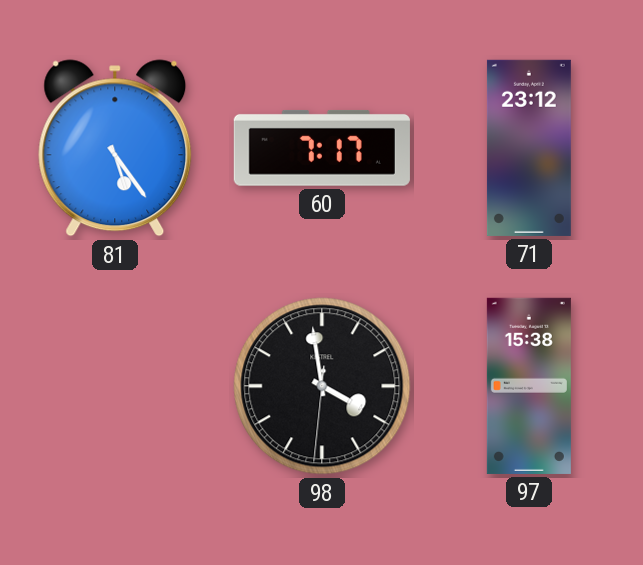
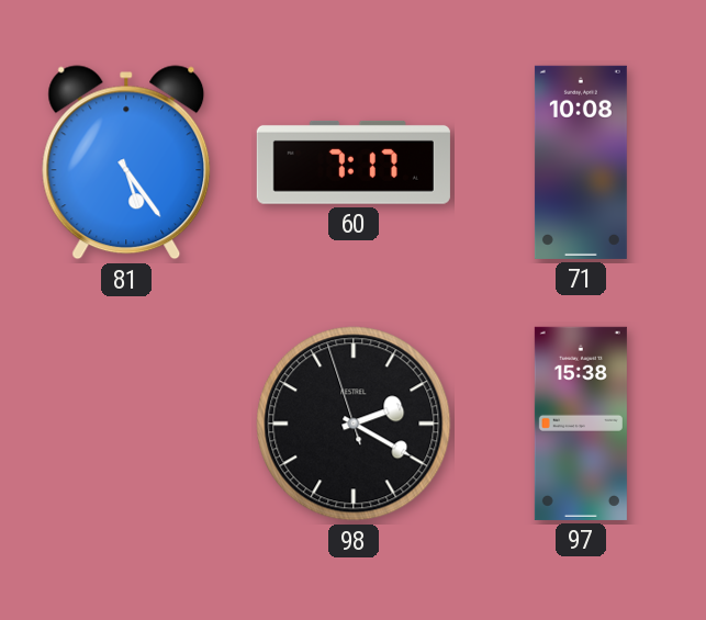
71: 23:12 -> 10:08 (581, 162)
98: 3:58 -> 2:19 (354, 424)
